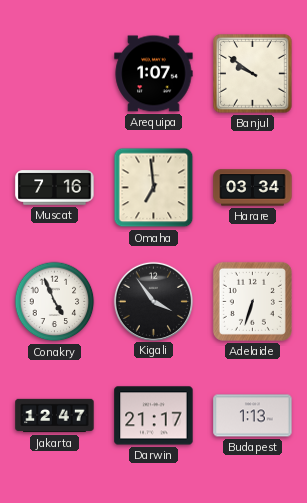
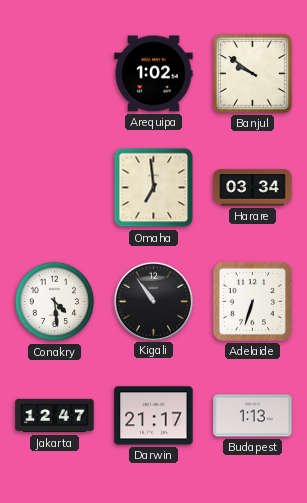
Arequipa: 1:07 -> 1:02 (154, 74)
Muscat: 7:16 -> none (55, 188)
Conakry: 4:56 -> 4:29 (55, 302)
Kigali: 3:54 -> 10:54 (153, 301)
